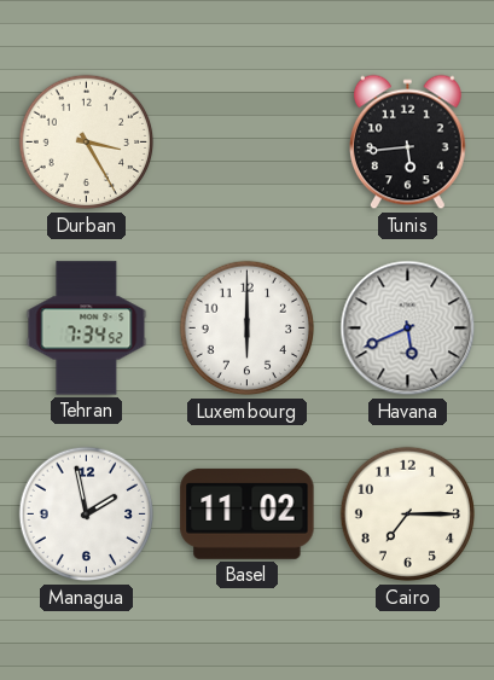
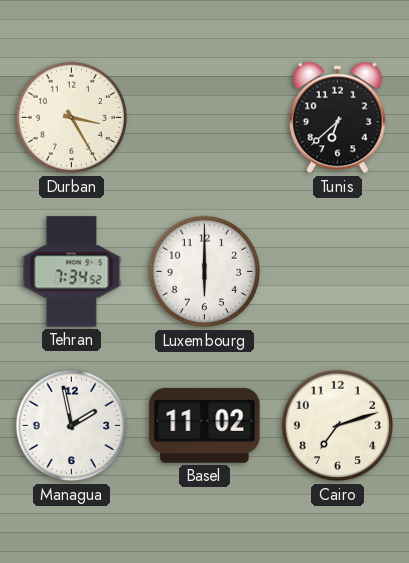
Tunis: 5:44 -> 6:38 (338, 118)
Havana: 5:41 -> none (408, 329)
Cairo: 7:15 -> 7:12 (338, 426)
